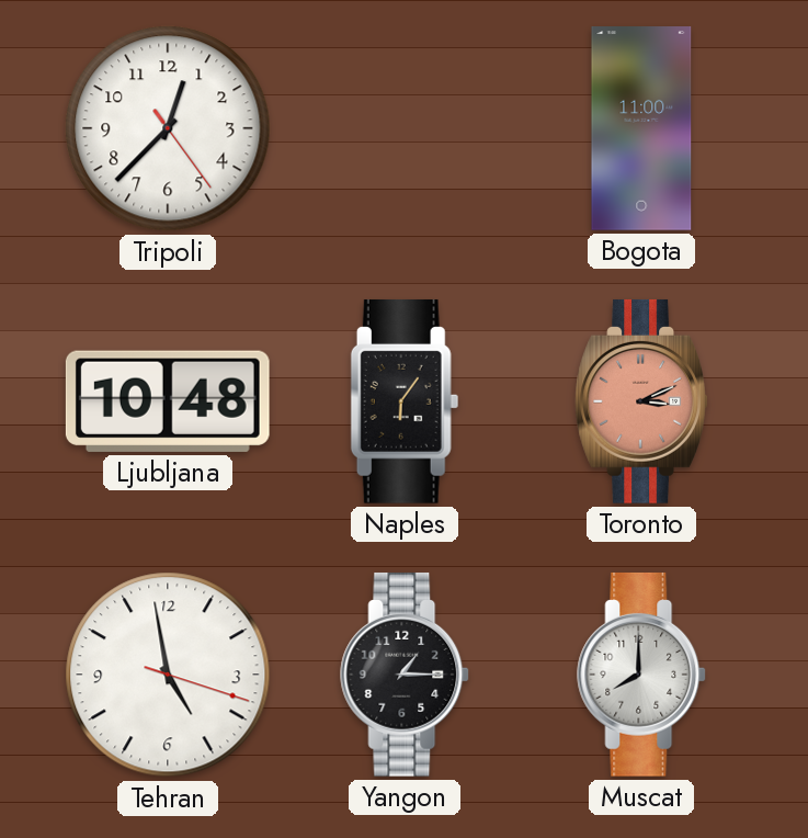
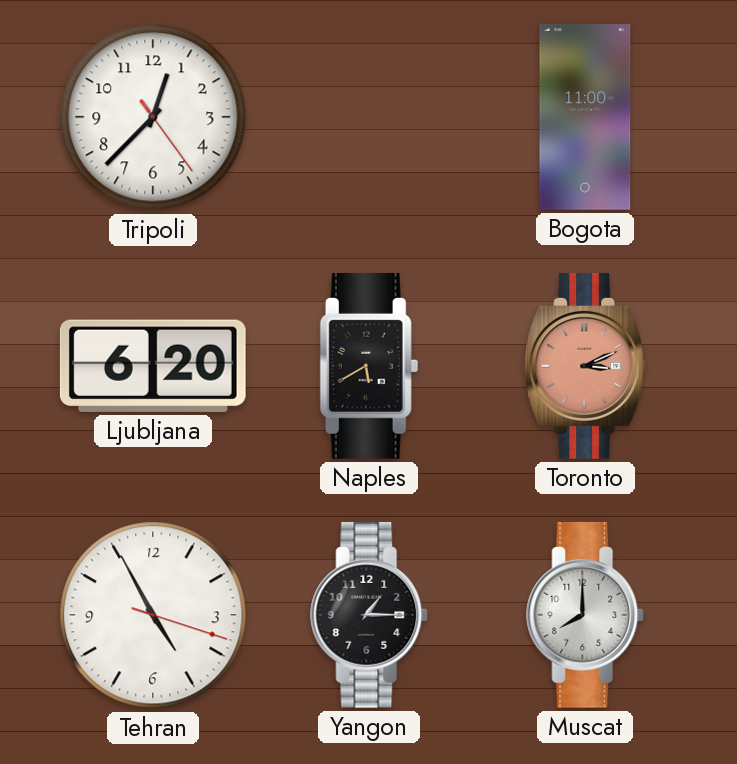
Ljubljana: 10:48 -> 6:20 (153, 366)
Naples: 6:06 -> 5:40 (369, 366)
Tehran: 4:58 -> 4:55 (153, 615)
